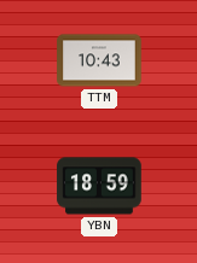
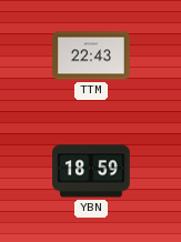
TTM: 10:43 -> 22:43 (91, 56)
